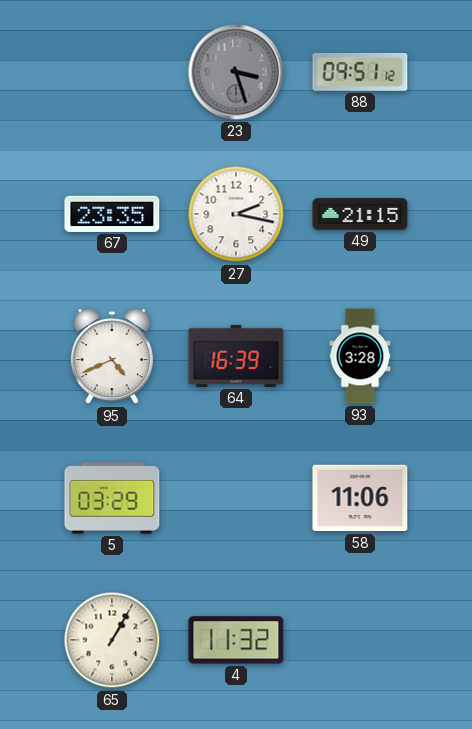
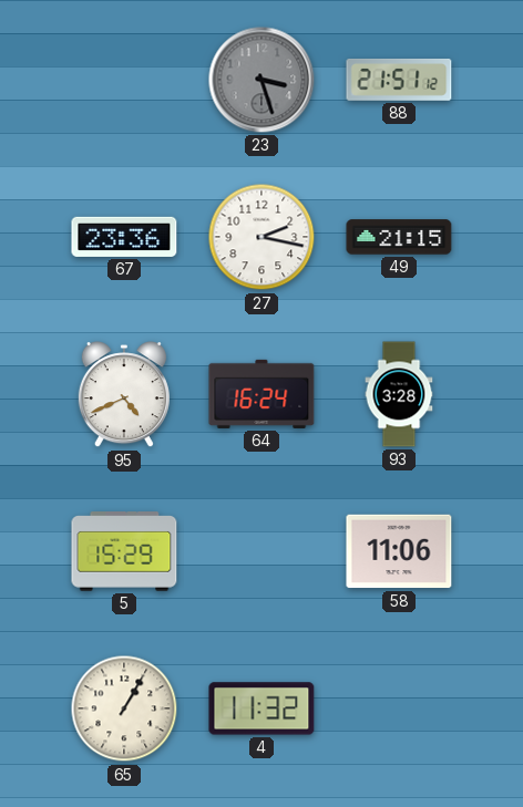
88: 09:51 -> 21:51 (399, 80)
67: 23:35 -> 23:36 (124, 237)
64: 16:39 -> 16:24 (261, 394)
5: 03:29 -> 15:29 (124, 551)
